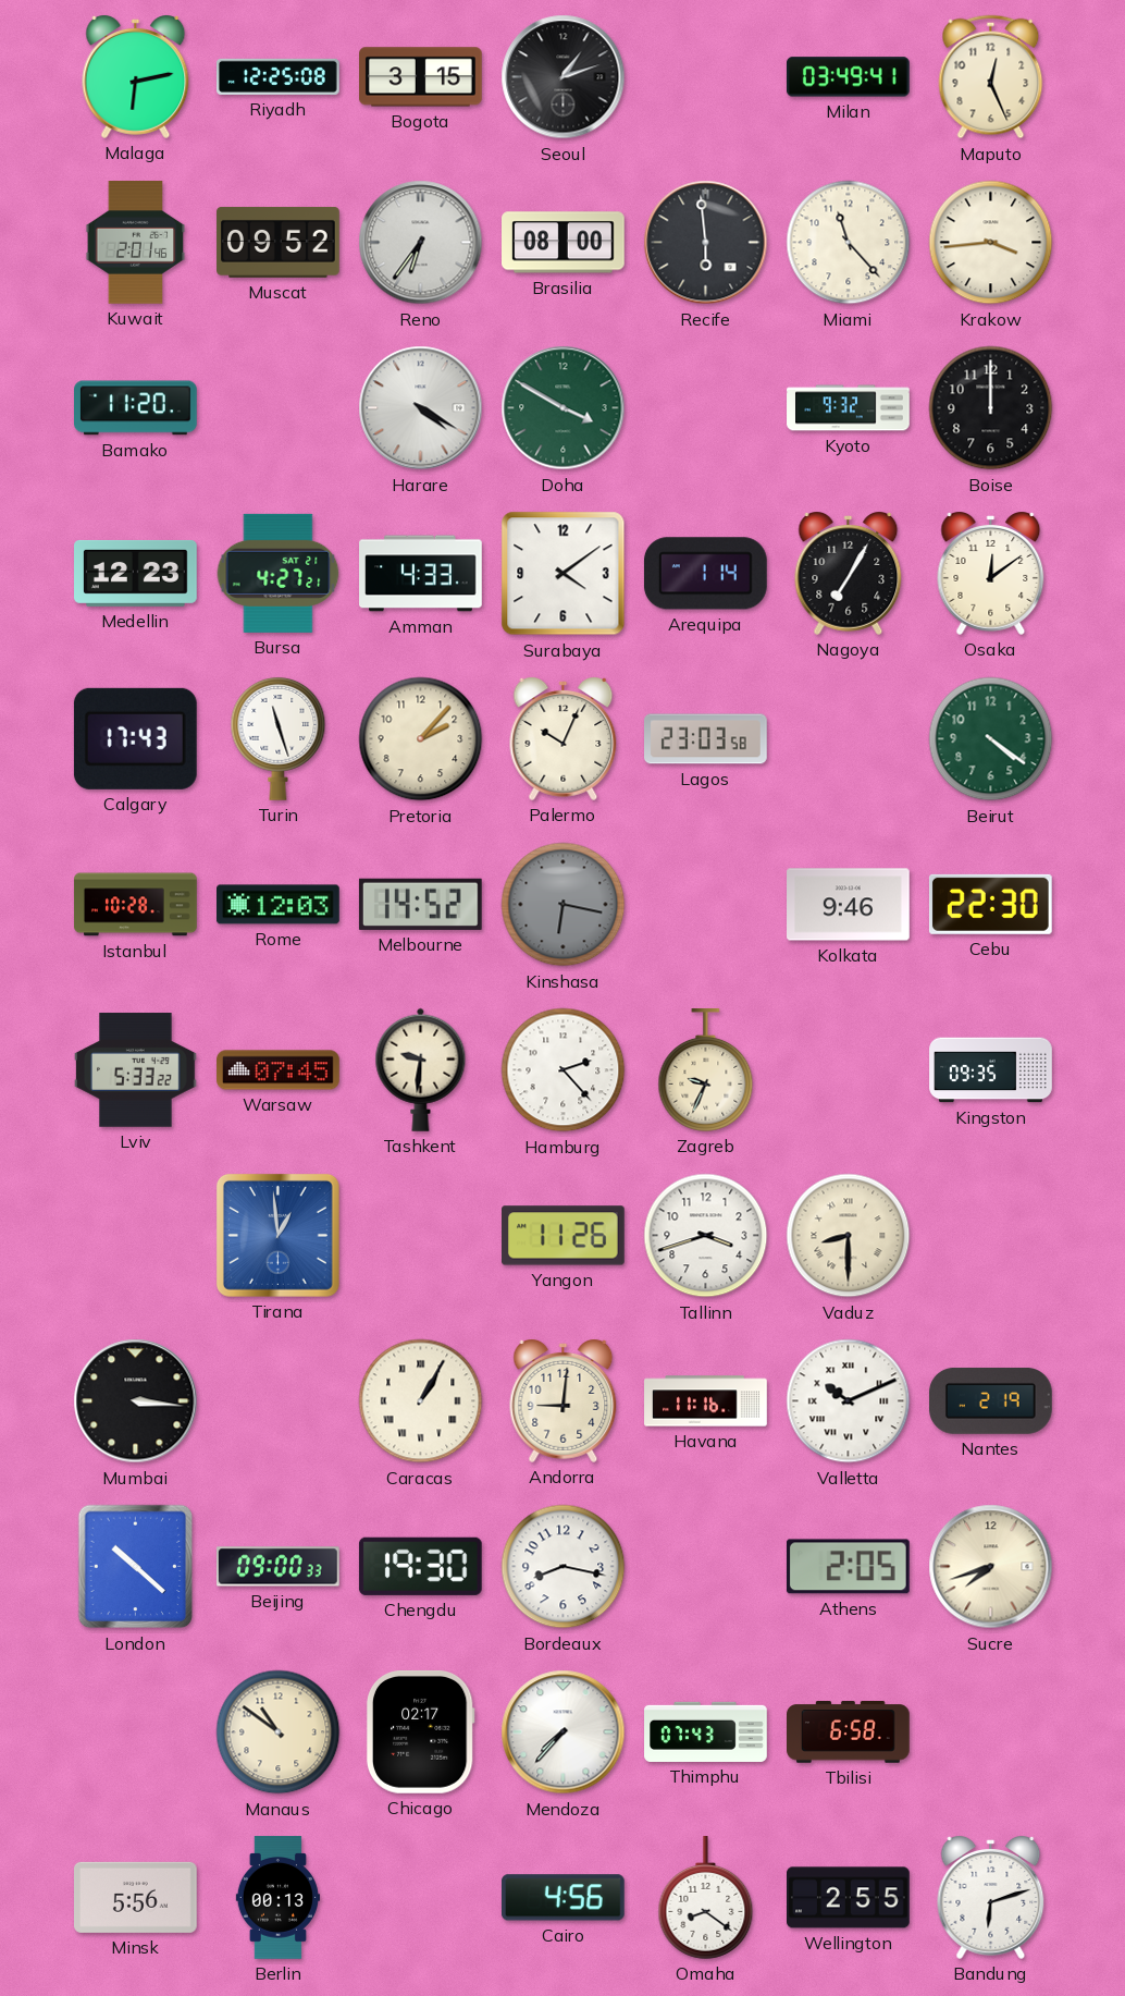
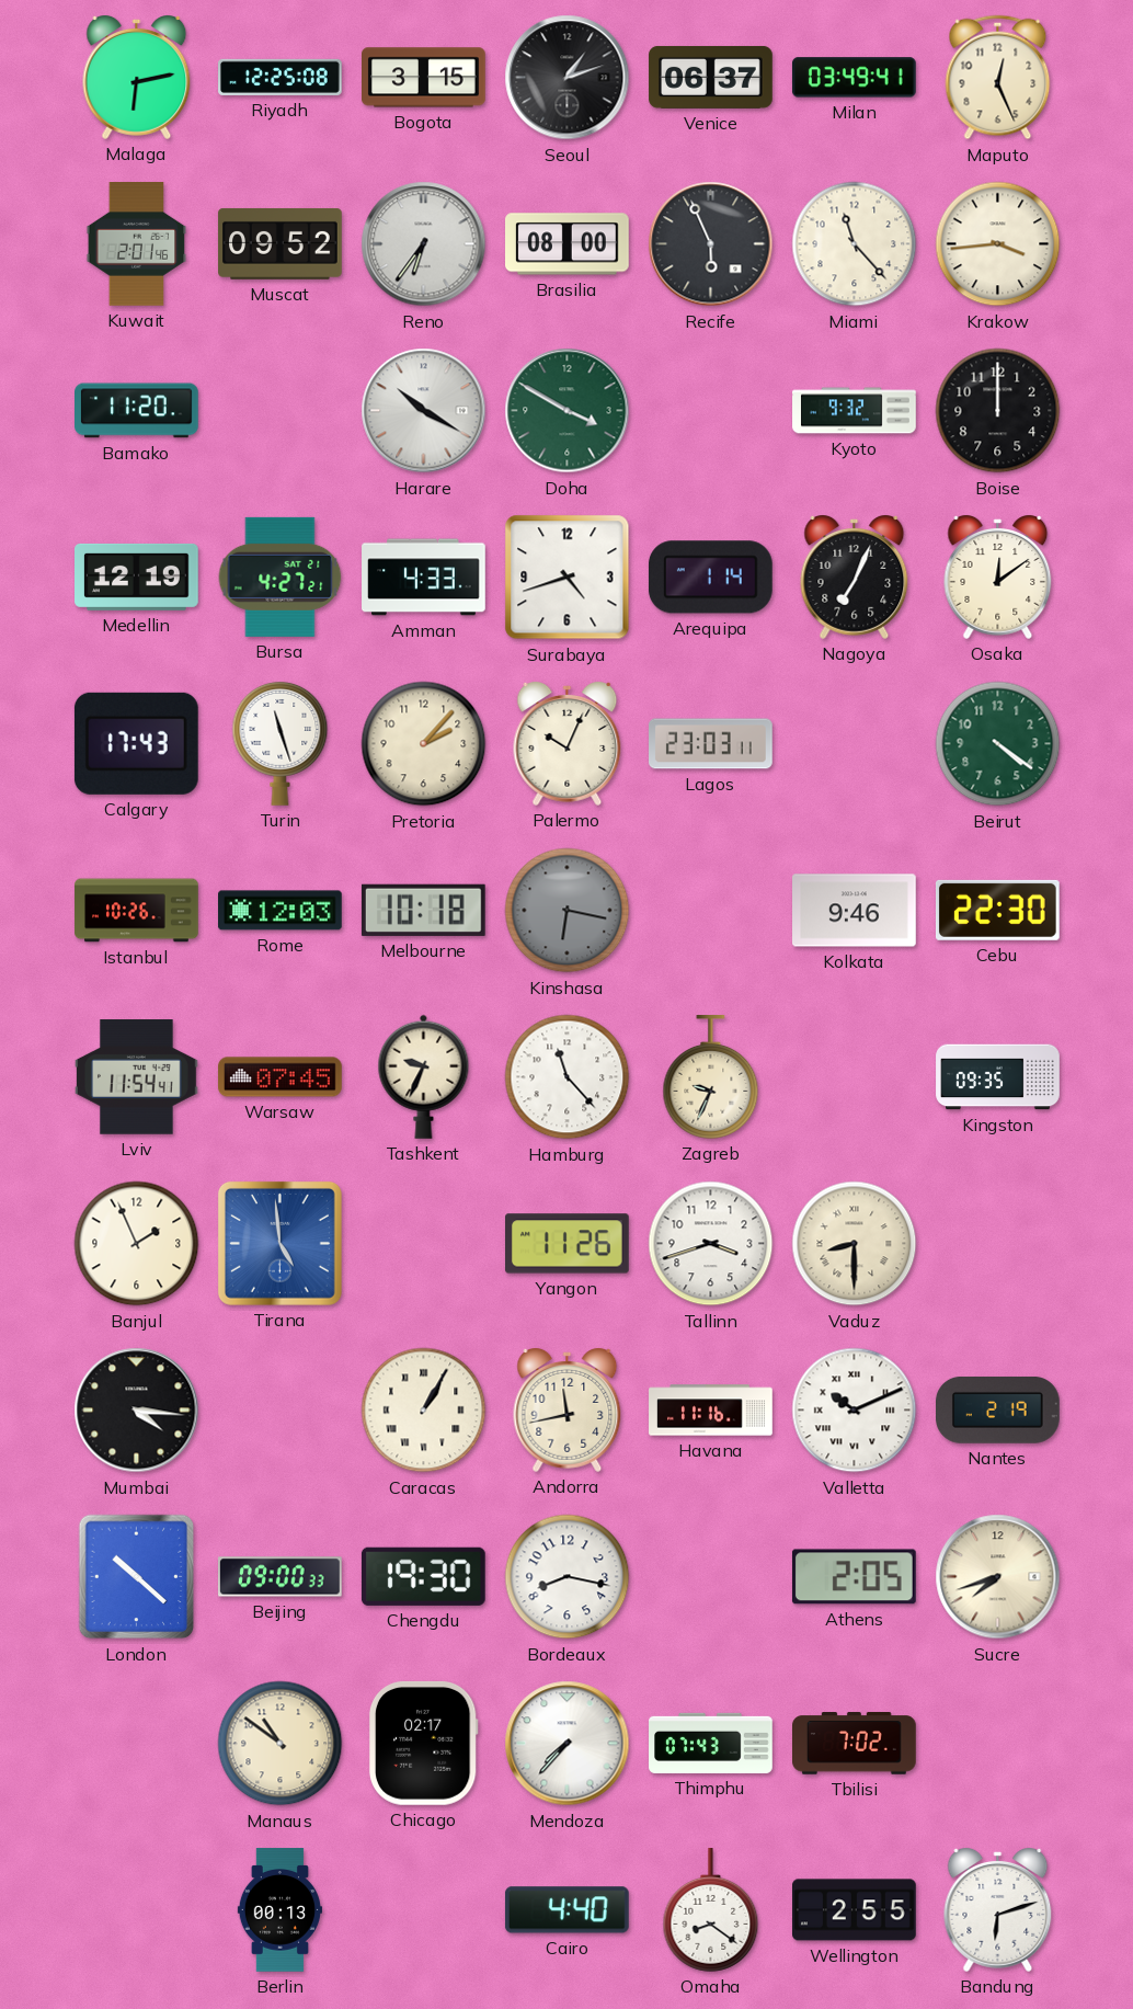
Venice: none -> 06:37 (711, 77)
Recife: 5:59 -> 5:56 (711, 244)
Harare: 4:20 -> 10:20 (424, 411)
Medellin: 12:23 -> 12:19 (137, 577)
Surabaya: 4:09 -> 4:42 (568, 578)
Nagoya: 7:05 -> 7:04 (855, 578)
Lagos: 23:03:58 -> 23:03:11 (711, 744)
Istanbul: 10:28 -> 10:26 (137, 911)
Melbourne: 14:52 -> 10:18 (423, 910)
Lviv: 5:33 -> 11:54 (137, 1077)
Tashkent: 9:31 -> 9:34 (424, 1076)
Hamburg: 2:23 -> 11:23 (568, 1077)
Banjul: none -> 1:56 (137, 1244)
Tirana: 12:59 -> 4:59 (279, 1243)
Mumbai: 3:16 -> 4:16 (137, 1411)
Andorra: 9:01 -> 11:43 (568, 1411)
Tbilisi: 6:58 -> 7:02 (855, 1744)
Minsk: 5:56 -> none (136, 1897)
Cairo: 4:56 -> 4:40 (566, 1910)
